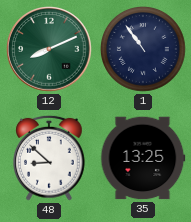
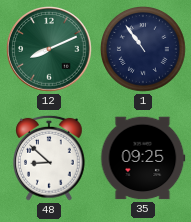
35: 13:25 -> 09:25 (143, 158)
